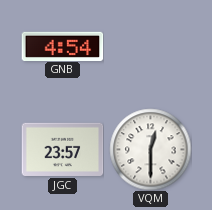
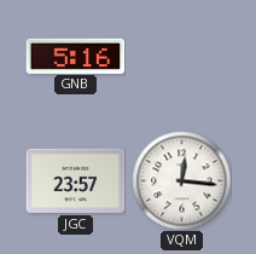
GNB: 4:54 -> 5:16 (75, 56)
VQM: 12:30 -> 12:16 (181, 180)
